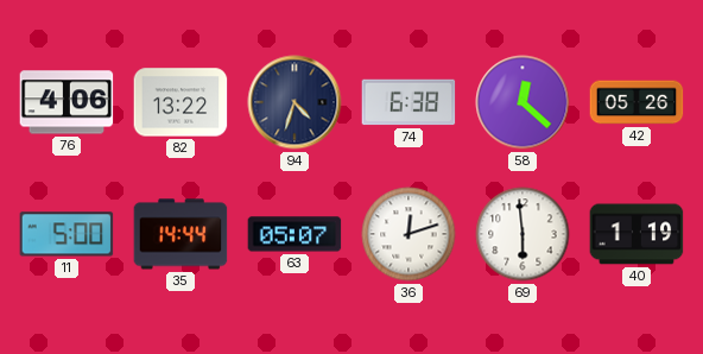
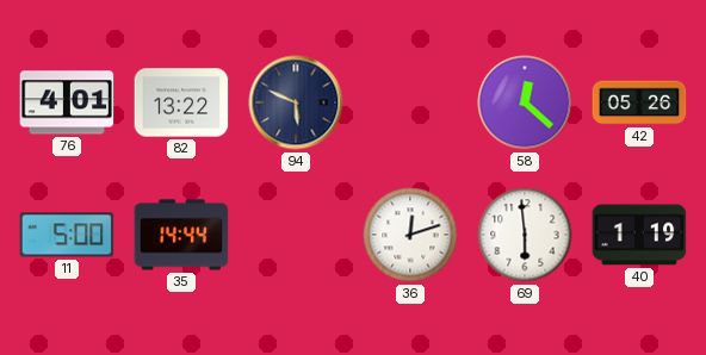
76: 4:06 -> 4:01 (67, 102)
94: 4:33 -> 5:49 (296, 102)
74: 6:38 -> none (408, 102)
63: 05:07 -> none (294, 234)
